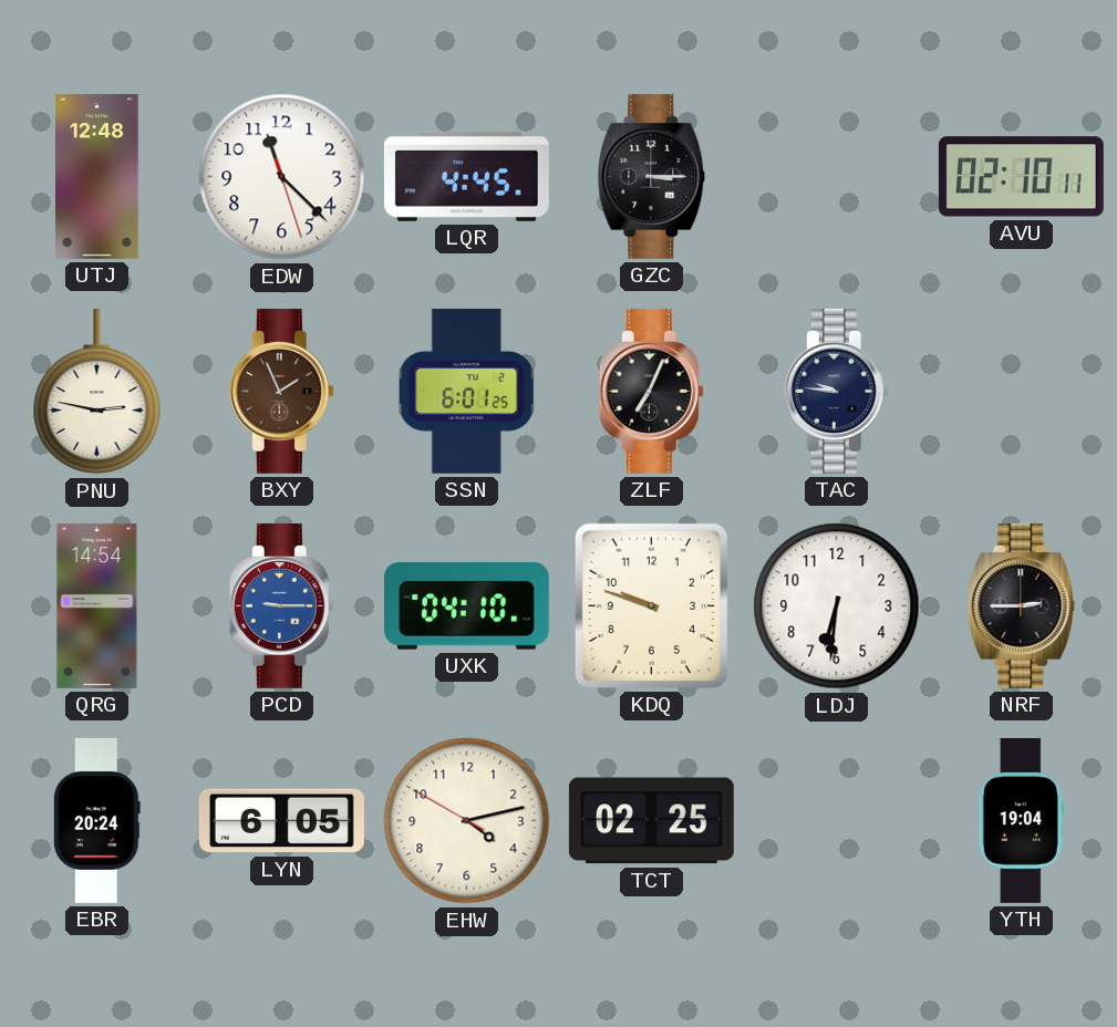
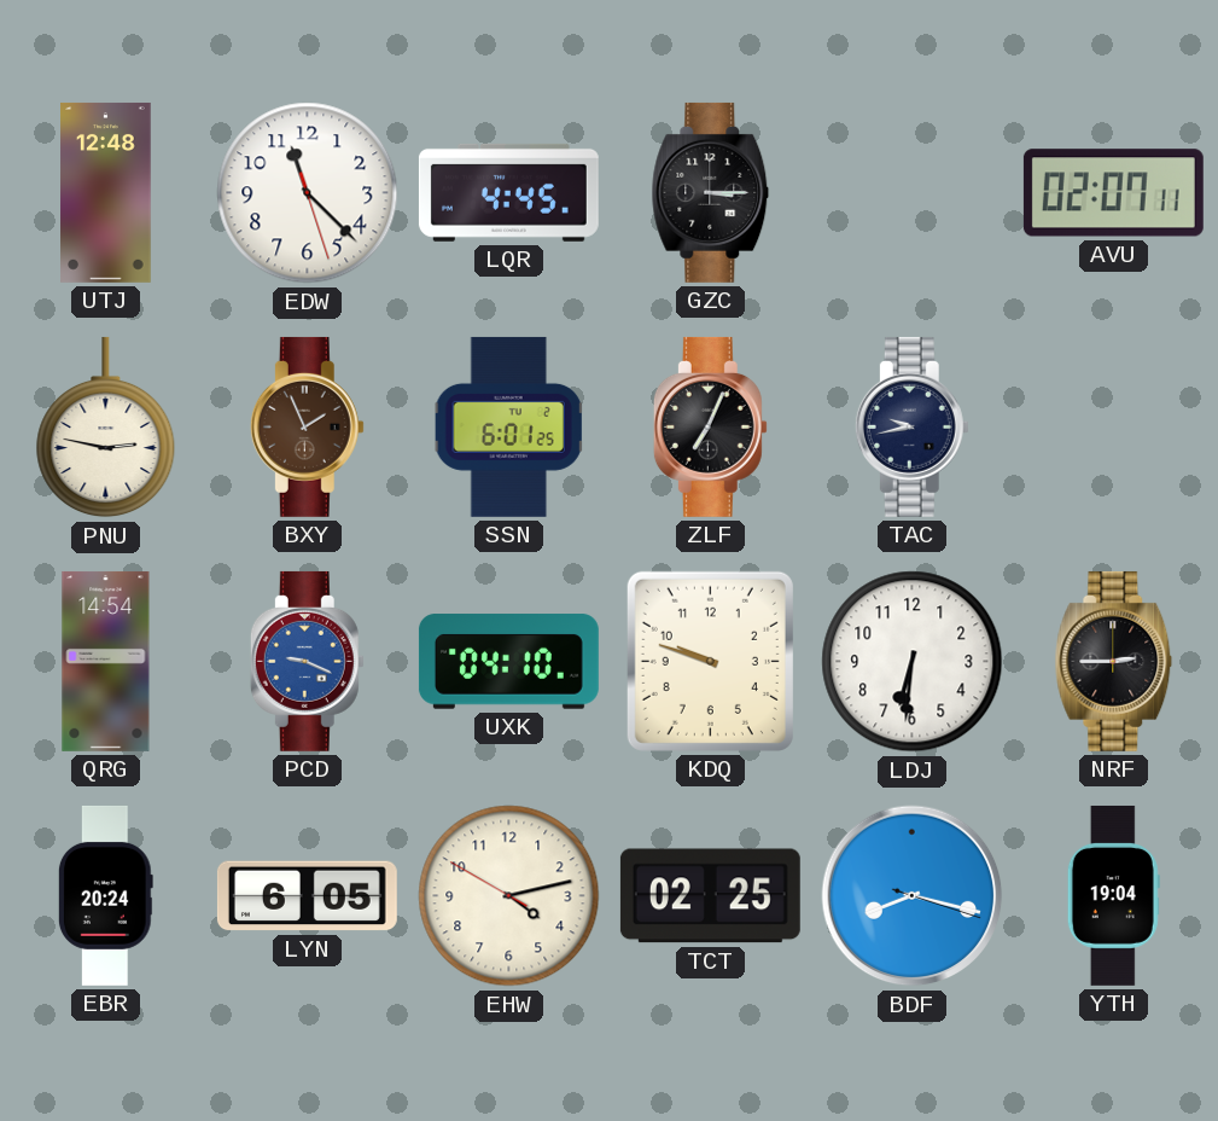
AVU: 02:10 -> 02:07 (1113, 193)
TAC: 9:46 -> 9:43 (911, 426)
PCD: 9:15 -> 9:19 (307, 661)
BDF: none -> 8:17 (913, 896)
